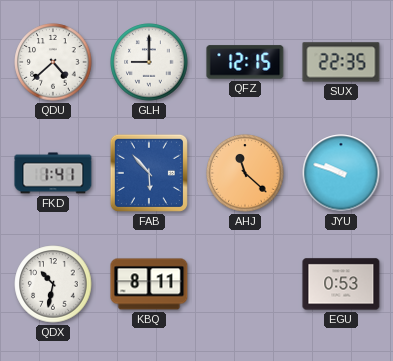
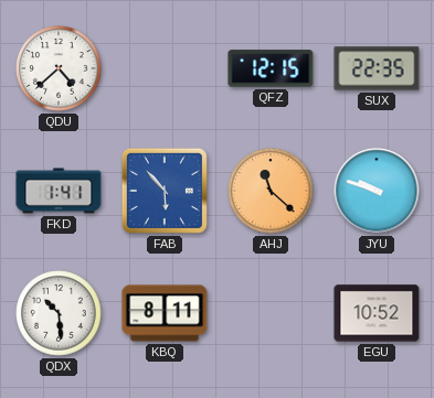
GLH: 9:00 -> none (149, 62)
QDX: 10:32 -> 10:29 (59, 313)
EGU: 0:53 -> 10:52 (377, 313)
